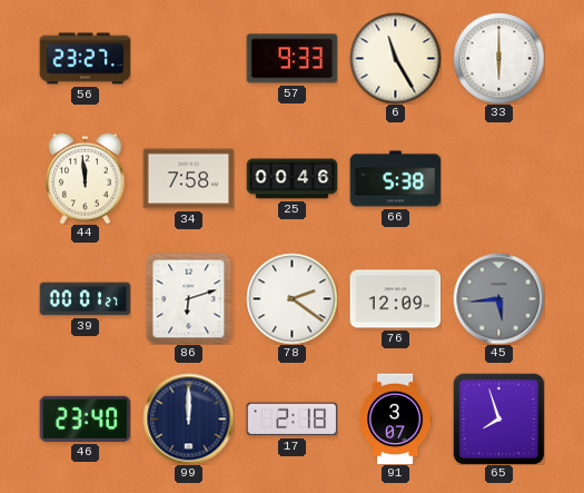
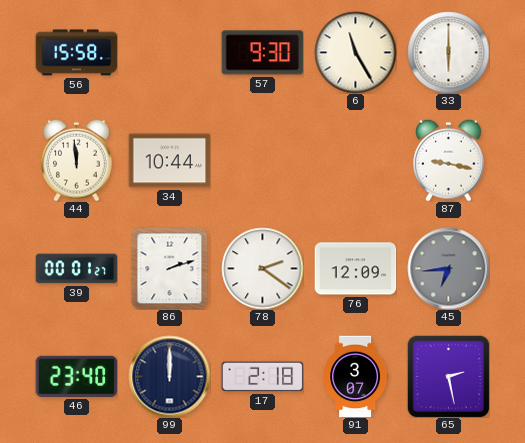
56: 23:27 -> 15:58 (76, 53)
57: 9:33 -> 9:30 (262, 53)
34: 7:58 -> 10:44 (169, 161)
25: 00:46 -> none (291, 179)
66: 5:38 -> none (395, 179)
87: none -> 9:17 (449, 160)
86: 6:12 -> 2:12 (170, 268)
45: 5:44 -> 6:44 (448, 268)
65: 7:57 -> 2:28 (448, 376)
